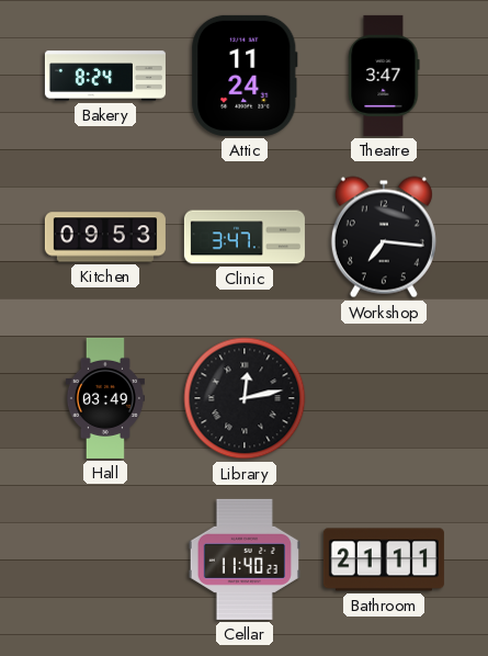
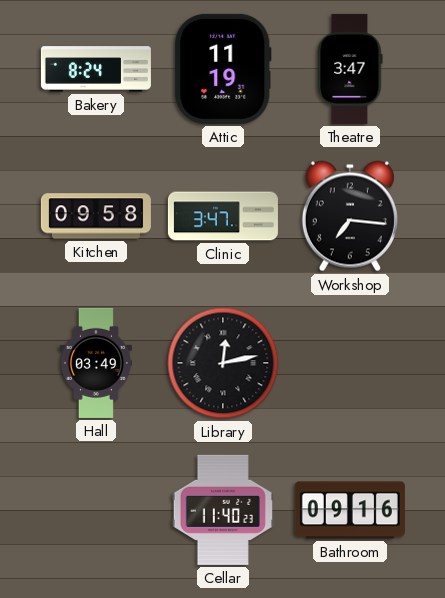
Attic: 11:24 -> 11:19 (223, 69)
Kitchen: 09:53 -> 09:58 (96, 216)
Bathroom: 21:11 -> 09:16 (350, 510)
